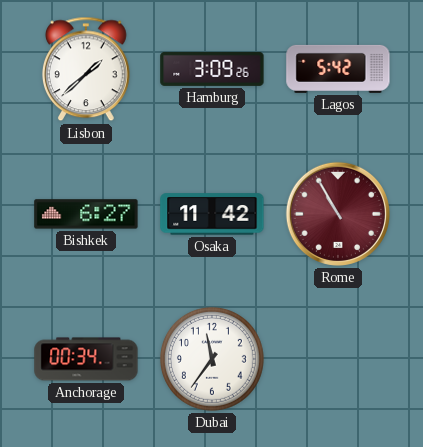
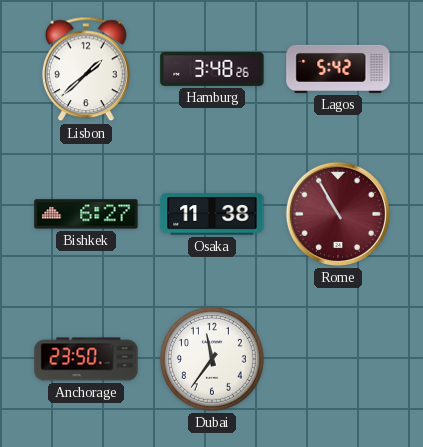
Hamburg: 3:09 -> 3:48 (212, 69)
Osaka: 11:42 -> 11:38 (212, 214)
Anchorage: 00:34 -> 23:50 (86, 359)
